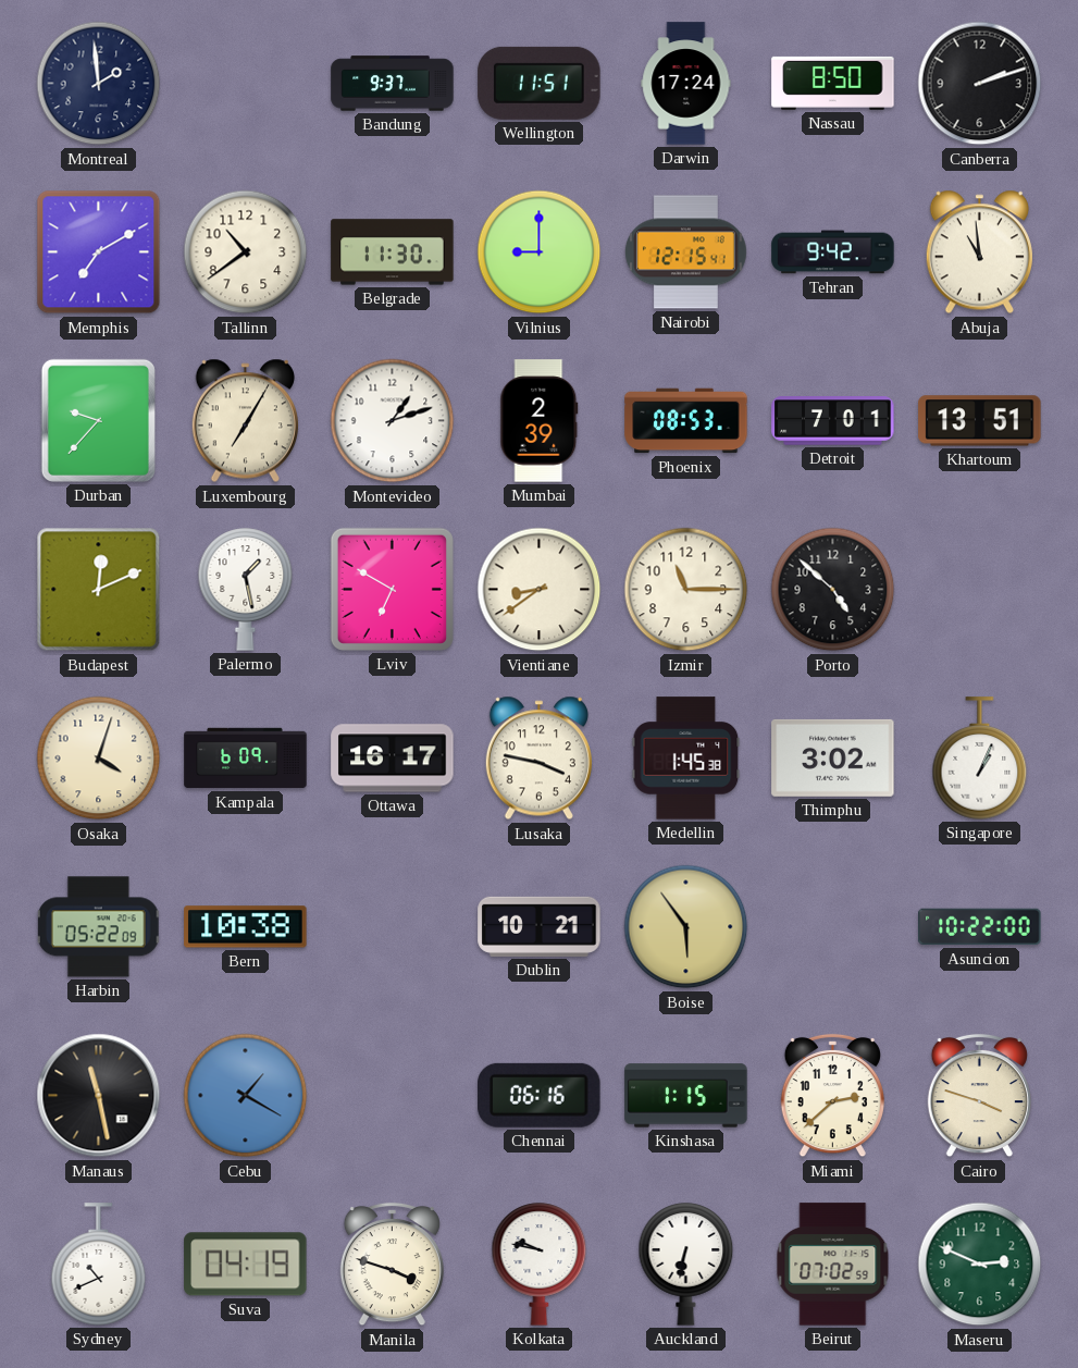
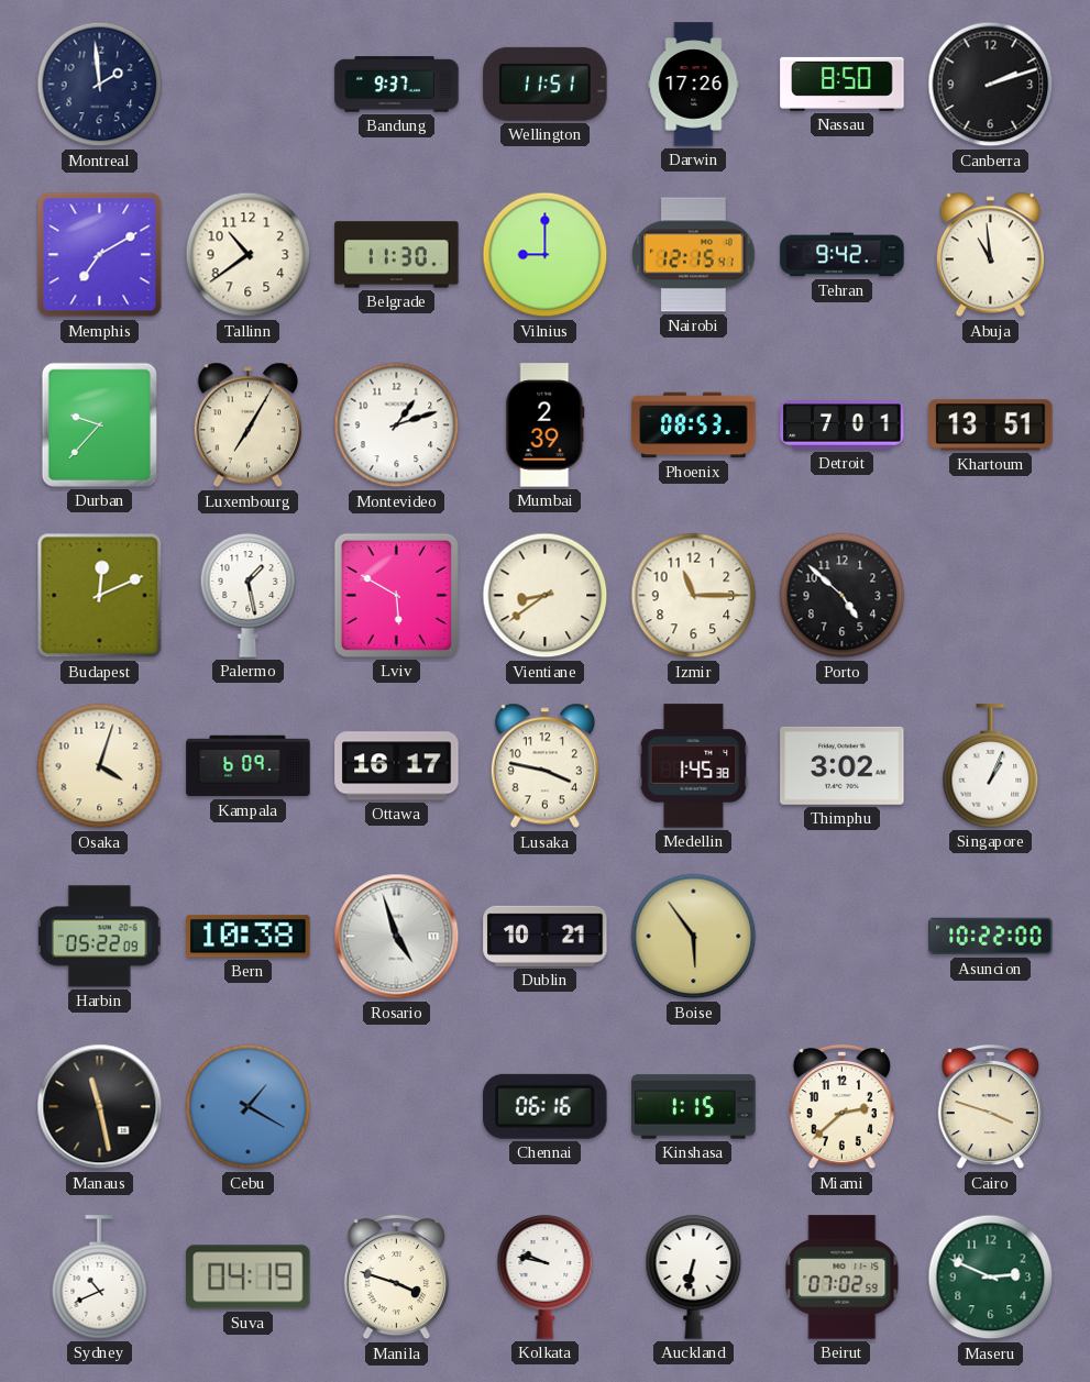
Darwin: 17:24 -> 17:26 (694, 85)
Lviv: 6:50 -> 5:50 (396, 595)
Rosario: none -> 4:57 (397, 937)
